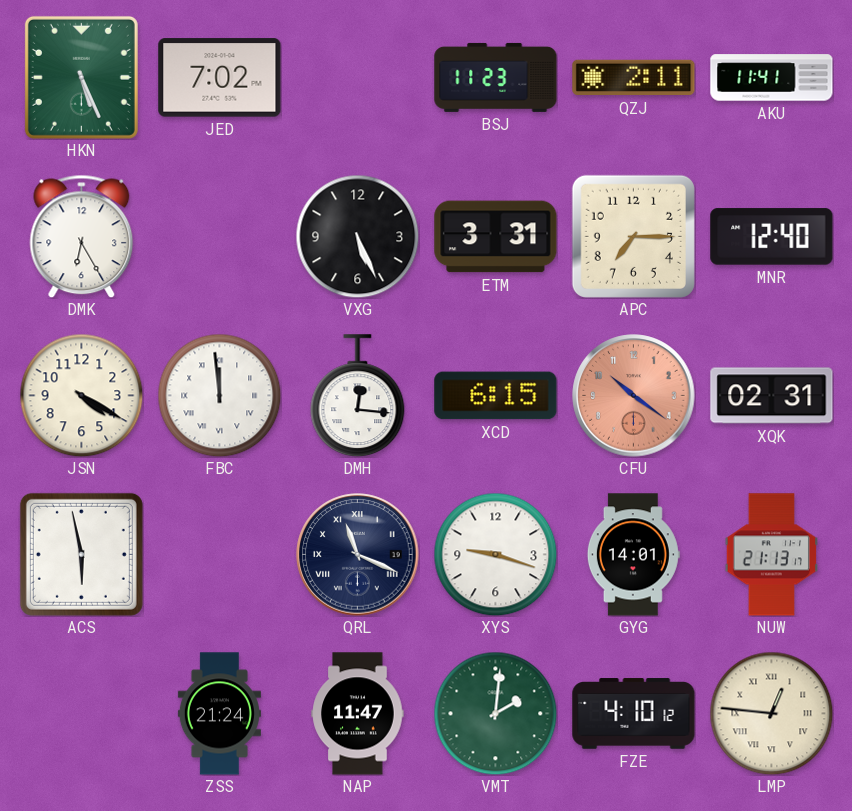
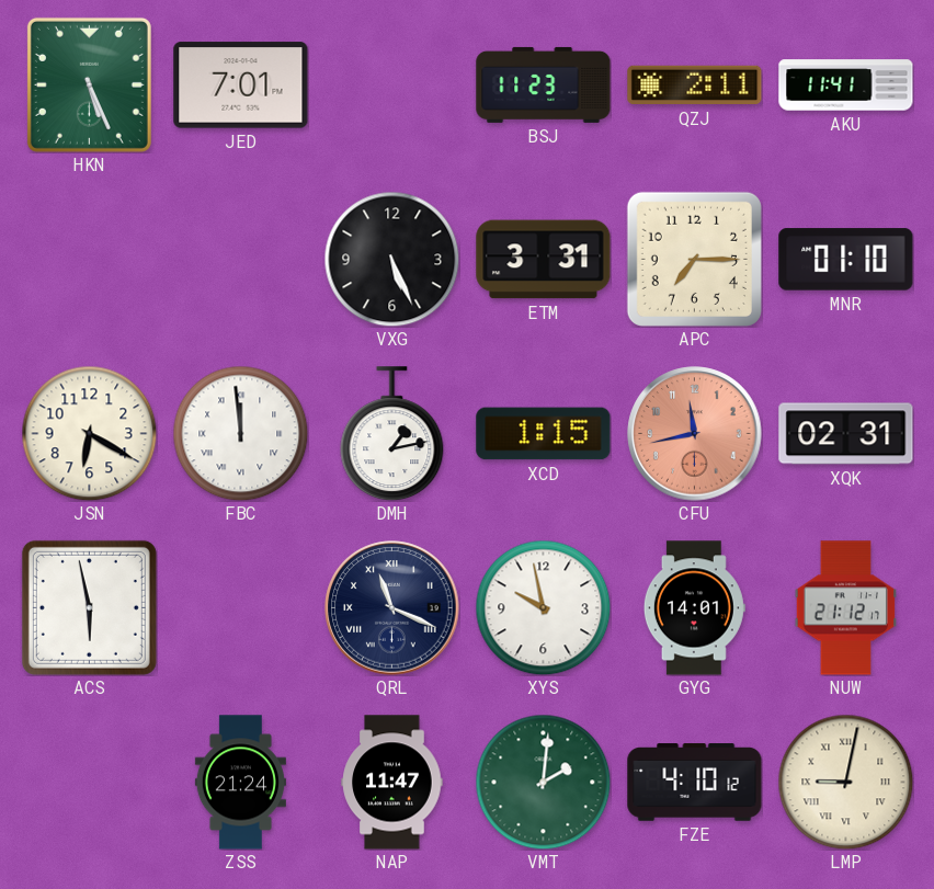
JED: 7:02 -> 7:01 (241, 86)
DMK: 6:25 -> none (82, 236)
MNR: 12:40 -> 01:10 (846, 260)
JSN: 4:20 -> 6:20 (89, 433)
DMH: 12:16 -> 1:13 (392, 434)
XCD: 6:15 -> 1:15 (544, 434)
CFU: 10:21 -> 11:43 (695, 434)
XYS: 9:18 -> 9:58 (543, 607)
NUW: 21:13 -> 21:12 (845, 608)
LMP: 12:46 -> 9:02 (845, 782)
